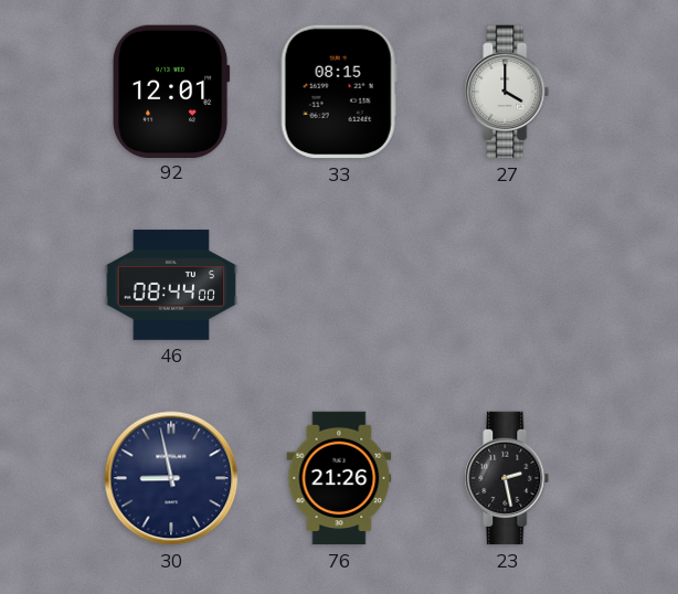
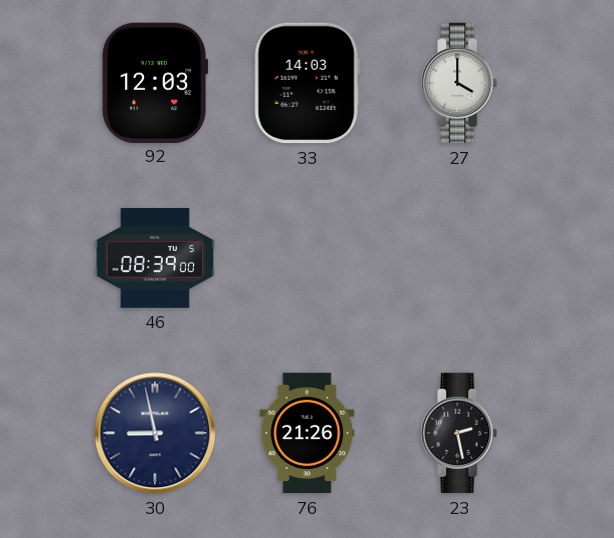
92: 12:01 -> 12:03 (155, 82)
33: 08:15 -> 14:03 (307, 83)
46: 08:44 -> 08:39 (155, 258)
